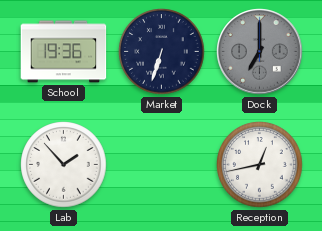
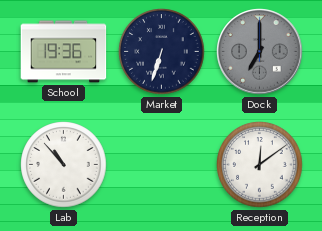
Lab: 1:53 -> 10:53 (64, 165)
Reception: 12:43 -> 12:09 (260, 165)
